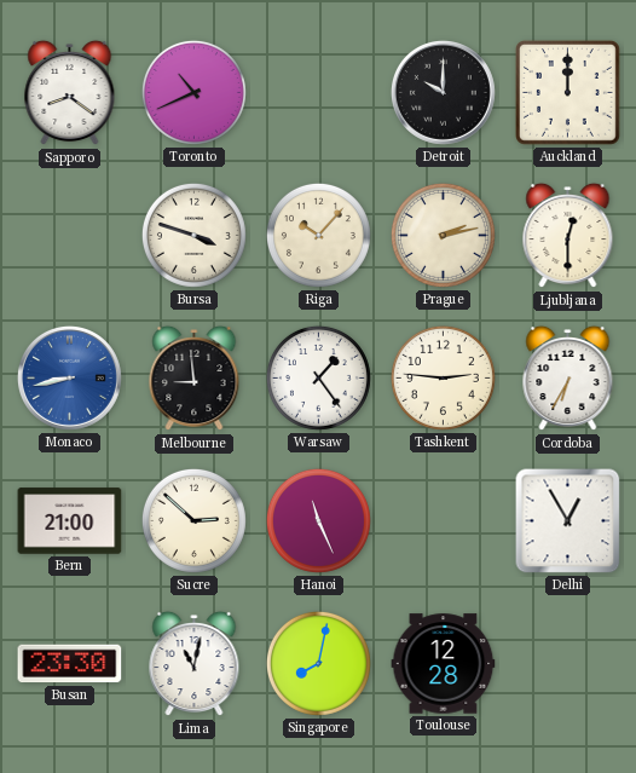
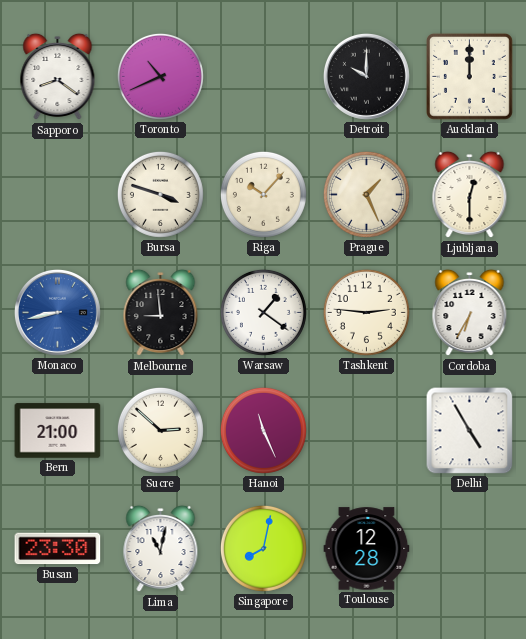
Prague: 2:13 -> 1:26 (366, 194)
Warsaw: 1:24 -> 1:21 (263, 312)
Delhi: 12:55 -> 4:55 (470, 431)
